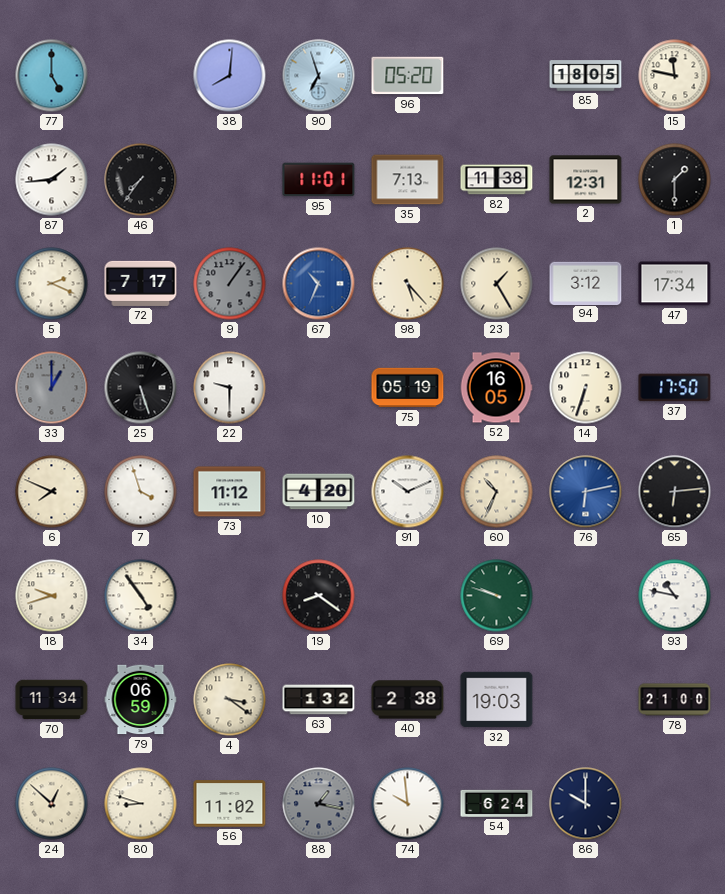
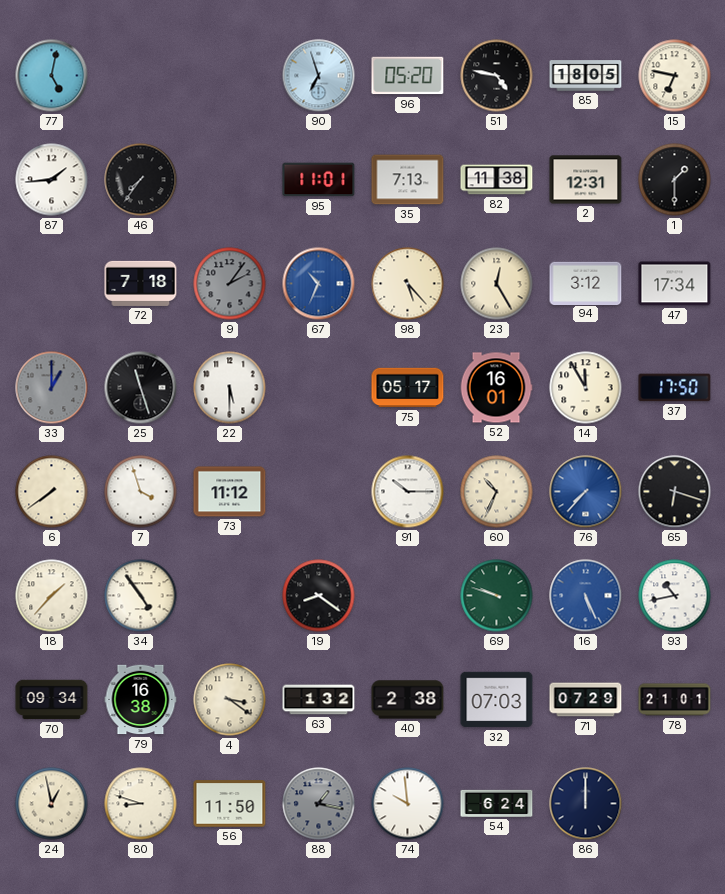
77: 5:00 -> 5:02 (52, 76)
38: 8:01 -> none (230, 76)
51: none -> 4:47 (497, 76)
15: 11:47 -> 6:47 (675, 76)
5: 2:19 -> none (52, 284)
72: 7:17 -> 7:18 (141, 283)
9: 1:06 -> 2:06 (230, 284)
23: 1:25 -> 12:25 (497, 284)
25: 5:27 -> 11:27 (141, 388)
22: 9:30 -> 5:30 (230, 388)
75: 05:19 -> 05:17 (408, 388)
52: 16:05 -> 16:01 (496, 388)
14: 6:33 -> 11:55 (586, 388)
6: 7:49 -> 7:39 (52, 492)
10: 4:20 -> none (319, 492)
91: 10:11 -> 10:15 (408, 492)
76: 6:13 -> 7:37 (586, 492)
65: 6:14 -> 6:18 (675, 492)
18: 9:42 -> 1:37 (52, 596)
16: none -> 5:26 (586, 596)
93: 10:47 -> 10:43 (675, 596)
70: 11:34 -> 09:34 (52, 700)
79: 06:59 -> 16:38 (141, 700)
32: 19:03 -> 07:03 (497, 700)
71: none -> 07:29 (586, 700)
78: 21:00 -> 21:01 (675, 700)
24: 12:52 -> 12:58 (52, 804)
56: 11:02 -> 11:50 (230, 804)
86: 10:00 -> 12:00 (586, 804)
